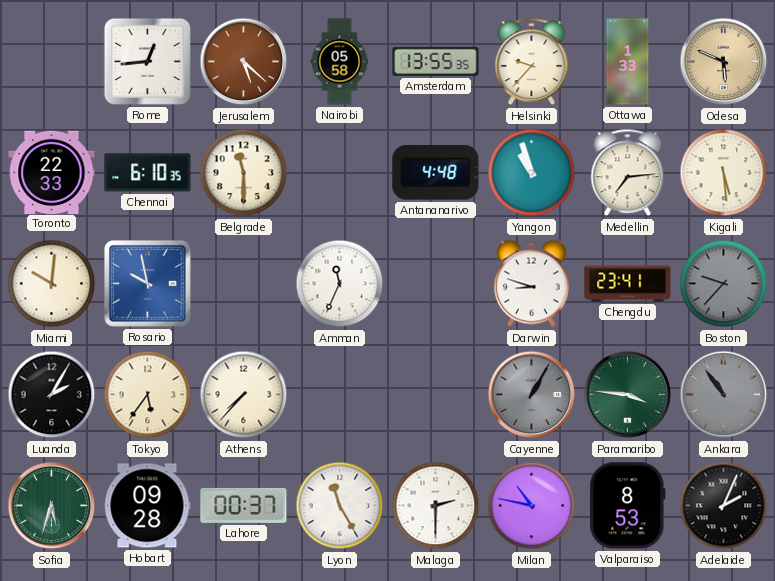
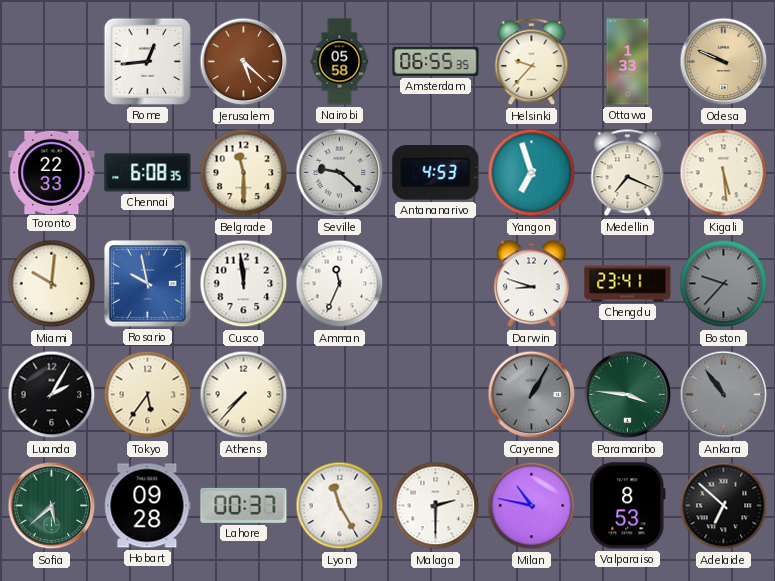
Amsterdam: 13:55 -> 06:55 (436, 61)
Odesa: 5:49 -> 9:49 (724, 62)
Chennai: 6:10 -> 6:08 (148, 173)
Seville: none -> 9:22 (340, 173)
Antananarivo: 4:48 -> 4:53 (436, 173)
Yangon: 10:57 -> 6:57 (532, 173)
Medellin: 7:14 -> 7:19 (628, 173)
Cusco: none -> 11:59 (244, 284)
Sofia: 5:33 -> 5:38 (52, 506)
Adelaide: 2:04 -> 6:52 (724, 506)
